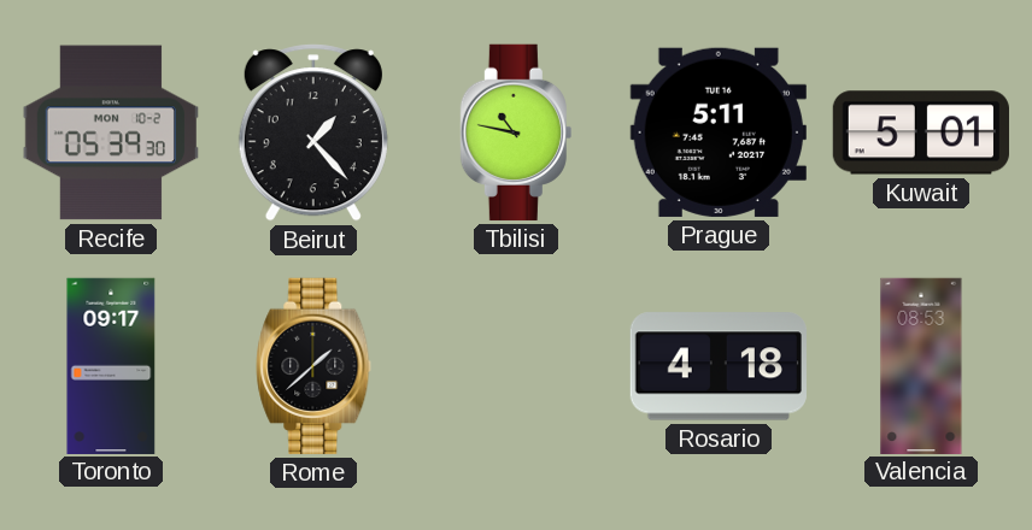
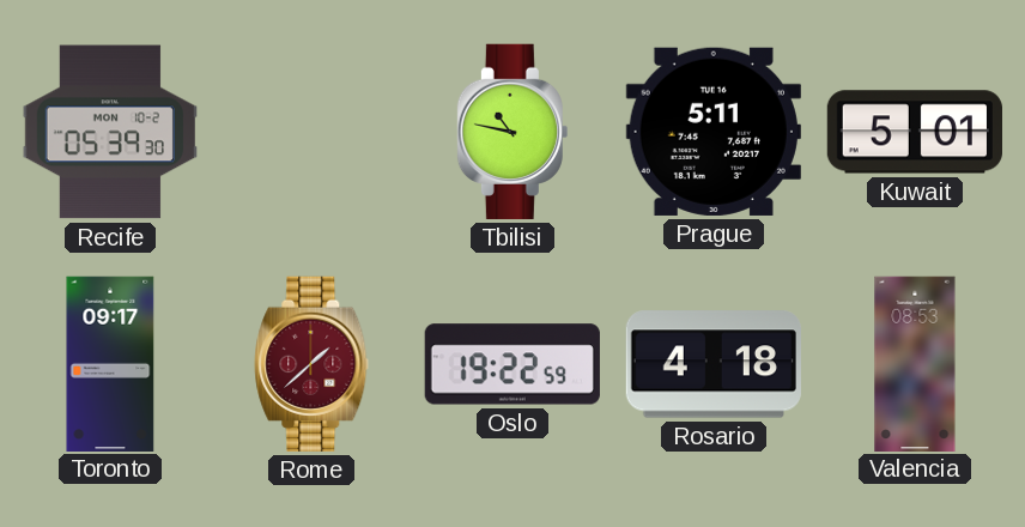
Beirut: 1:23 -> none (313, 132)
Rome dial: black -> burgundy (311, 364)
Oslo: none -> 19:22 (512, 364)
